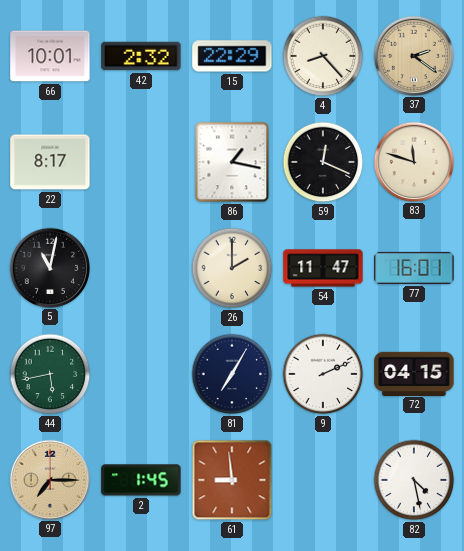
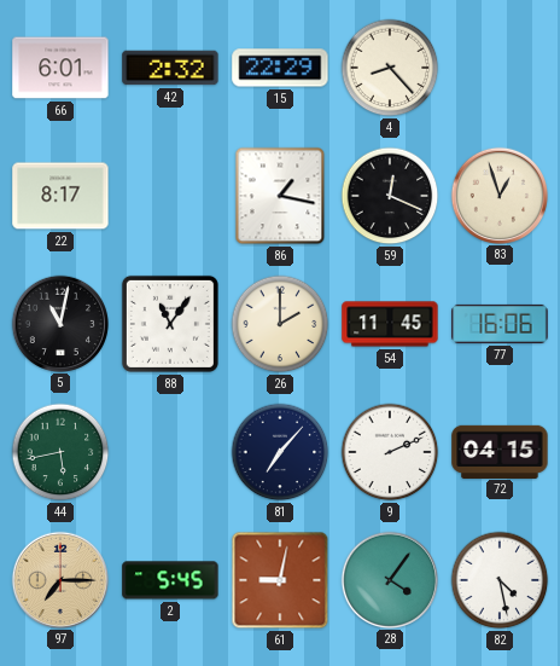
66: 10:01 -> 6:01 (60, 68)
37: 2:21 -> none (413, 55)
83: 11:48 -> 12:57 (498, 195)
88: none -> 11:06 (170, 324)
54: 11:47 -> 11:45 (390, 324)
77: 16:01 -> 16:06 (500, 324)
81: 7:05 -> 7:07 (280, 452)
2: 1:45 -> 5:45 (170, 580)
61: 8:59 -> 9:02 (280, 580)
28: none -> 4:06 (389, 579)
